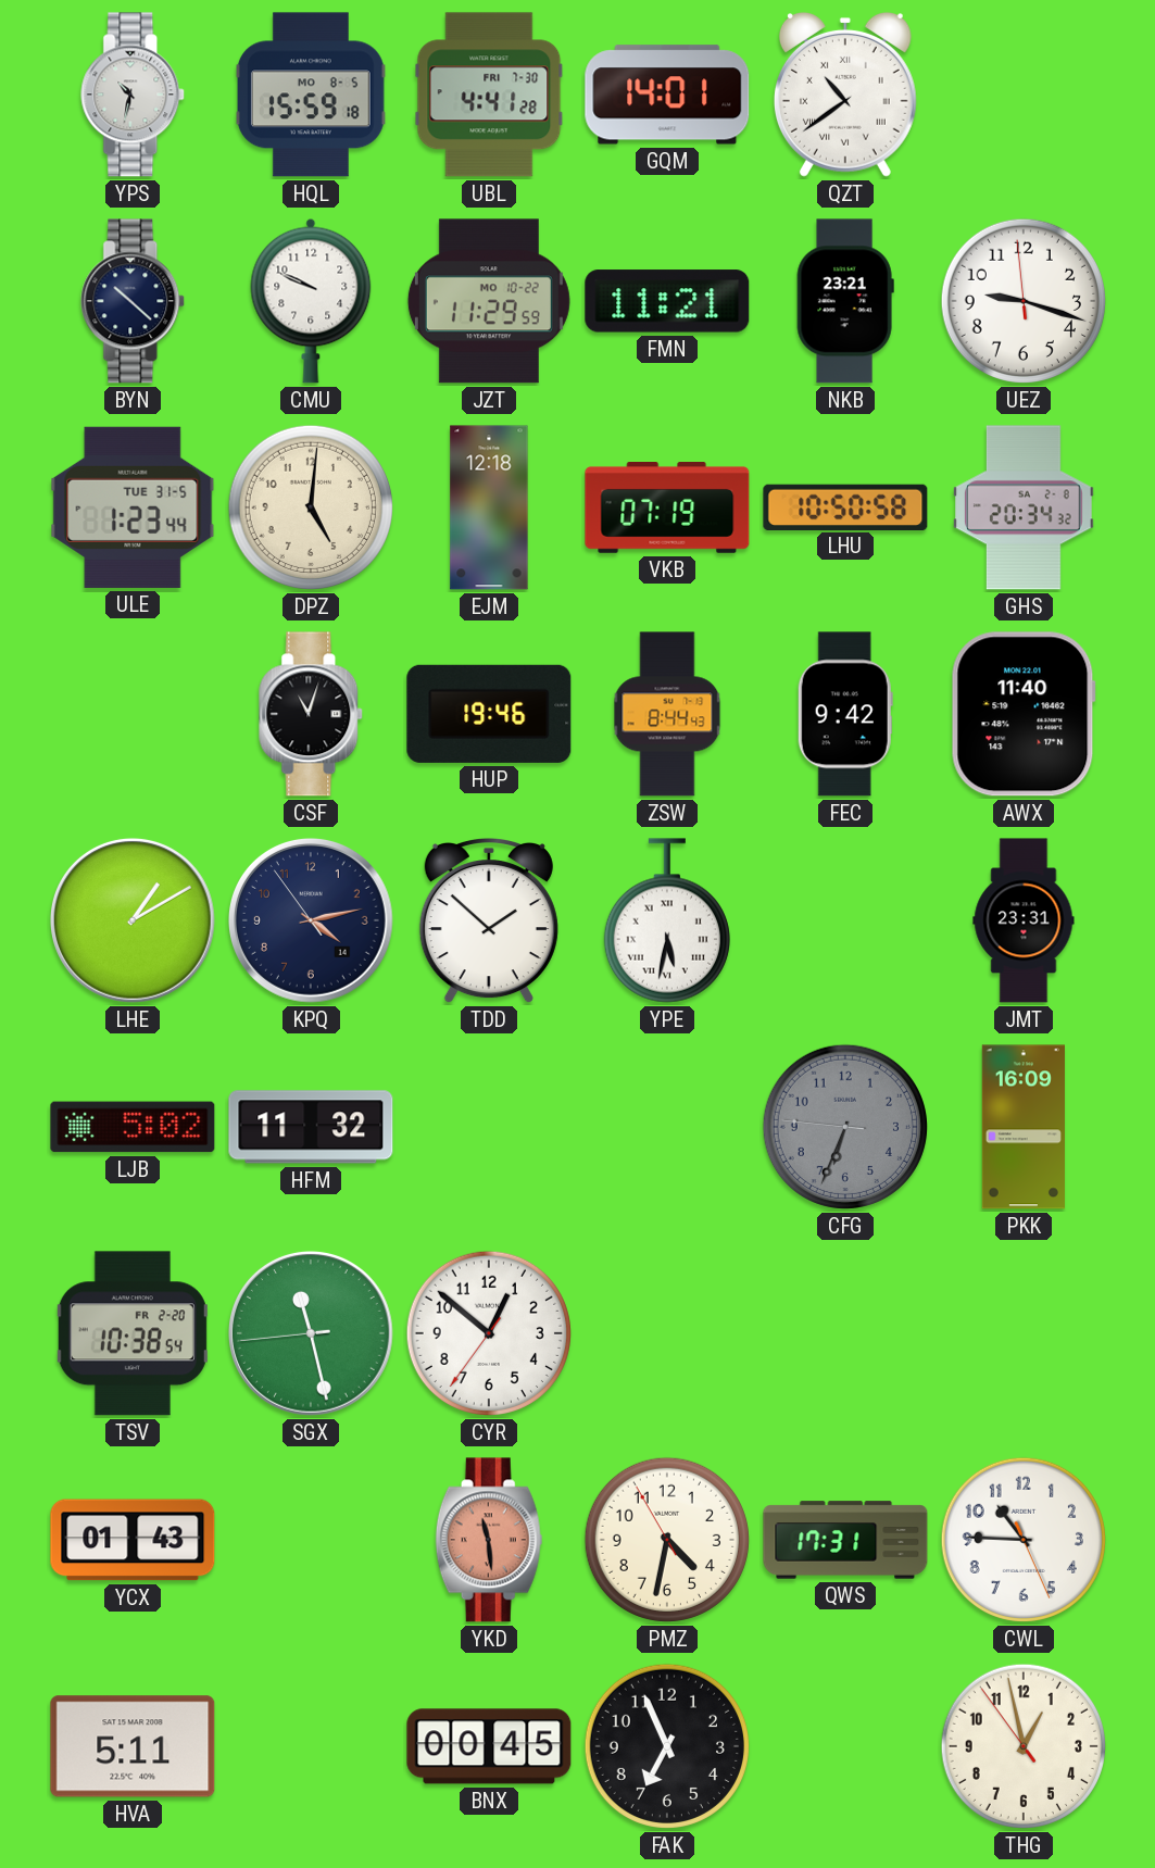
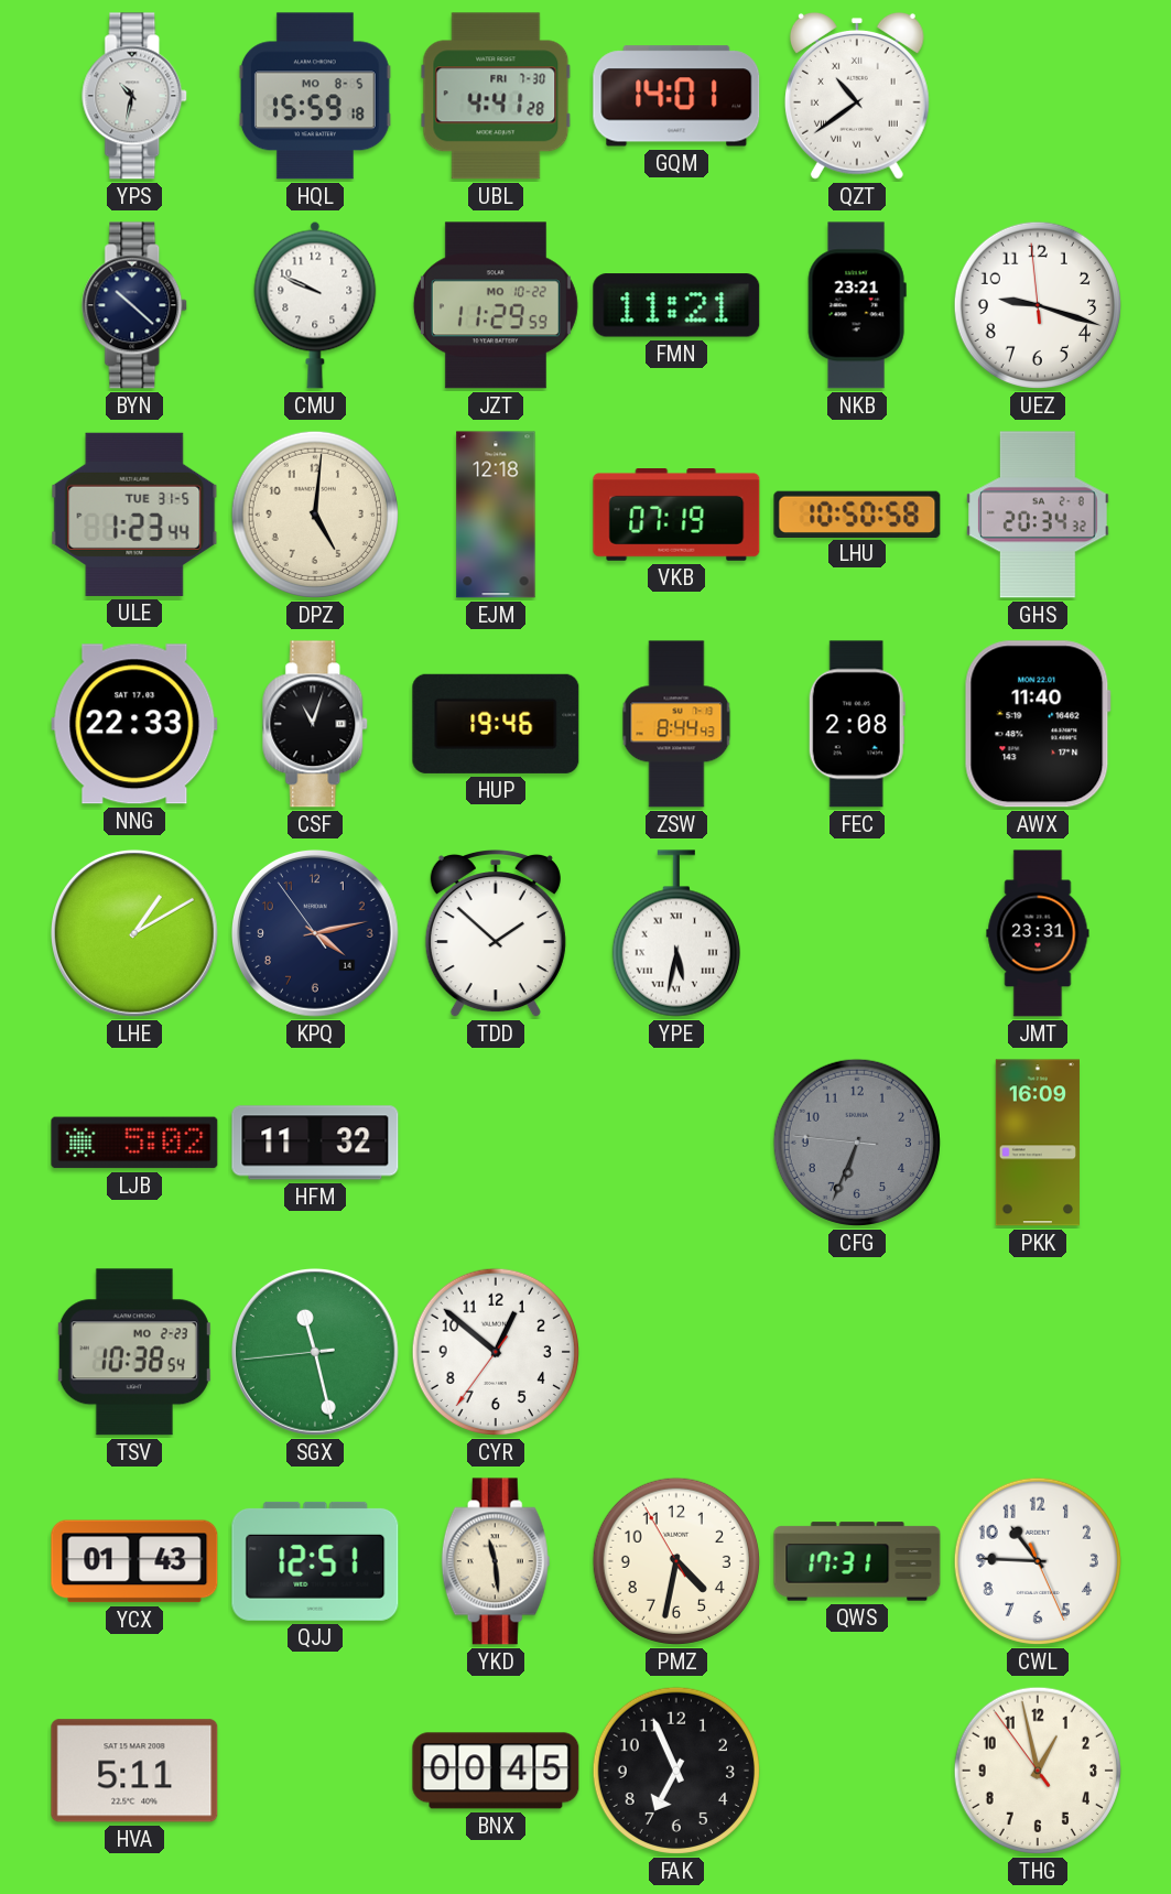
NNG: none -> 22:33 (134, 724)
FEC: 9:42 -> 2:08 (857, 724)
TSV date: FR 2-20 -> MO 2-23 (134, 1352)
QJJ: none -> 12:51 (315, 1561)
YKD dial: salmon -> cream (496, 1561)
